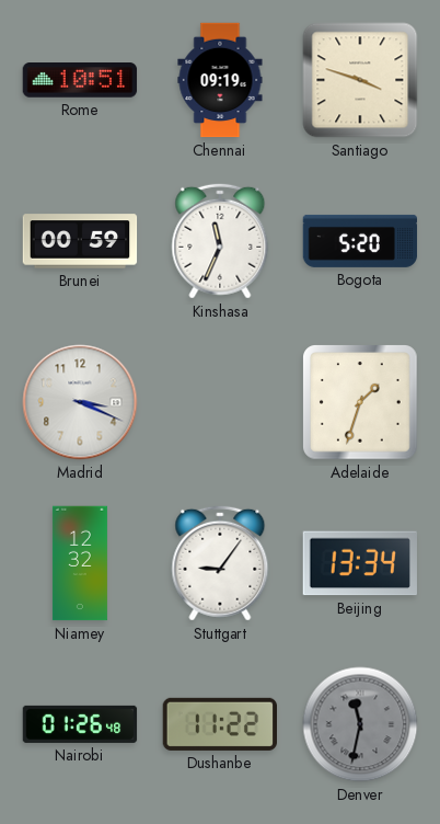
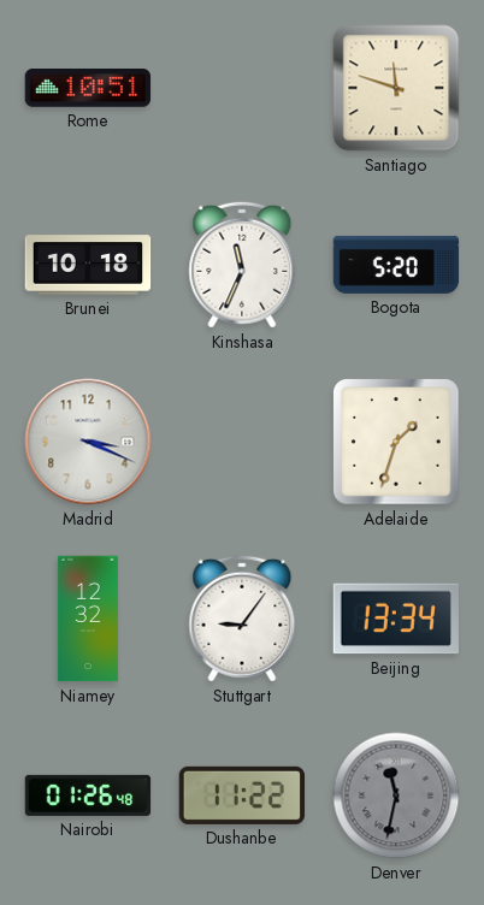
Chennai: 09:19 -> none (220, 80)
Santiago: 3:48 -> 11:48 (396, 88)
Brunei: 00:59 -> 10:18 (88, 265)
